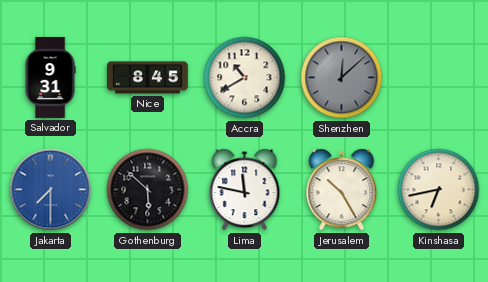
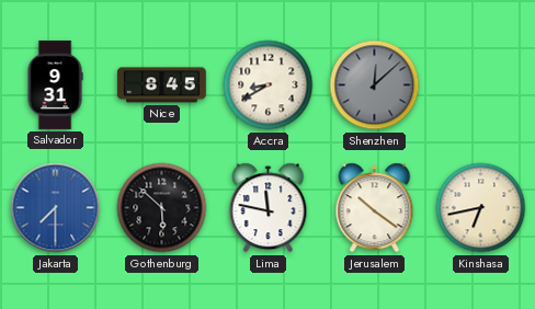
Accra: 10:40 -> 8:40 (269, 85)
Jerusalem: 10:25 -> 10:21 (375, 208)
